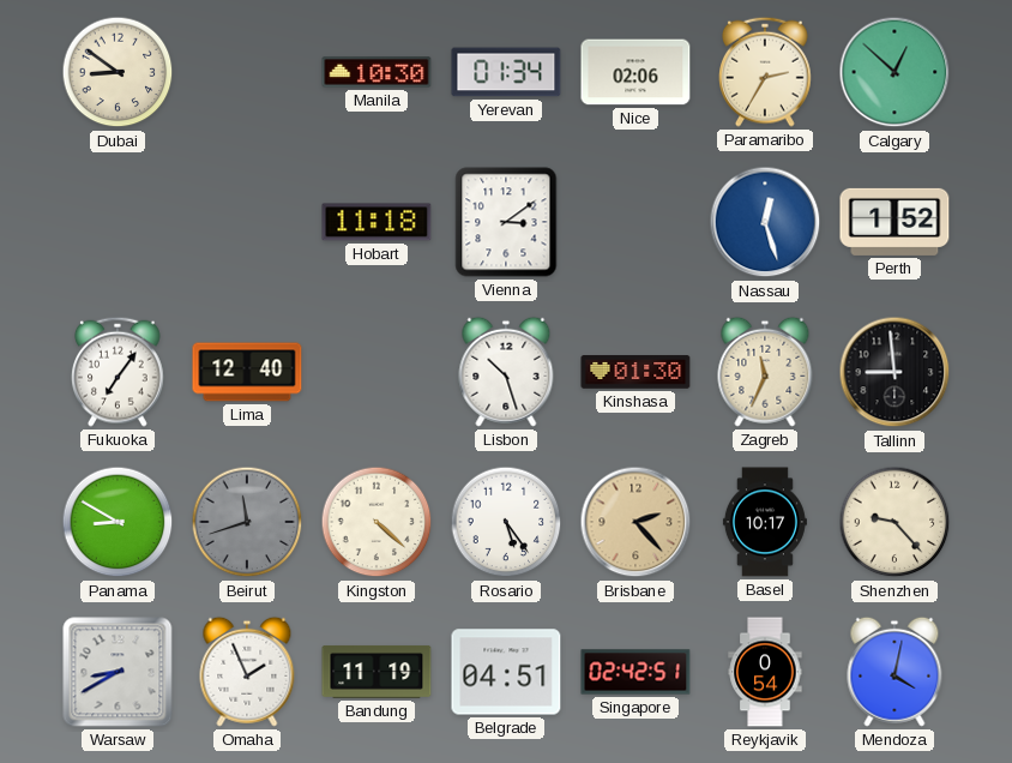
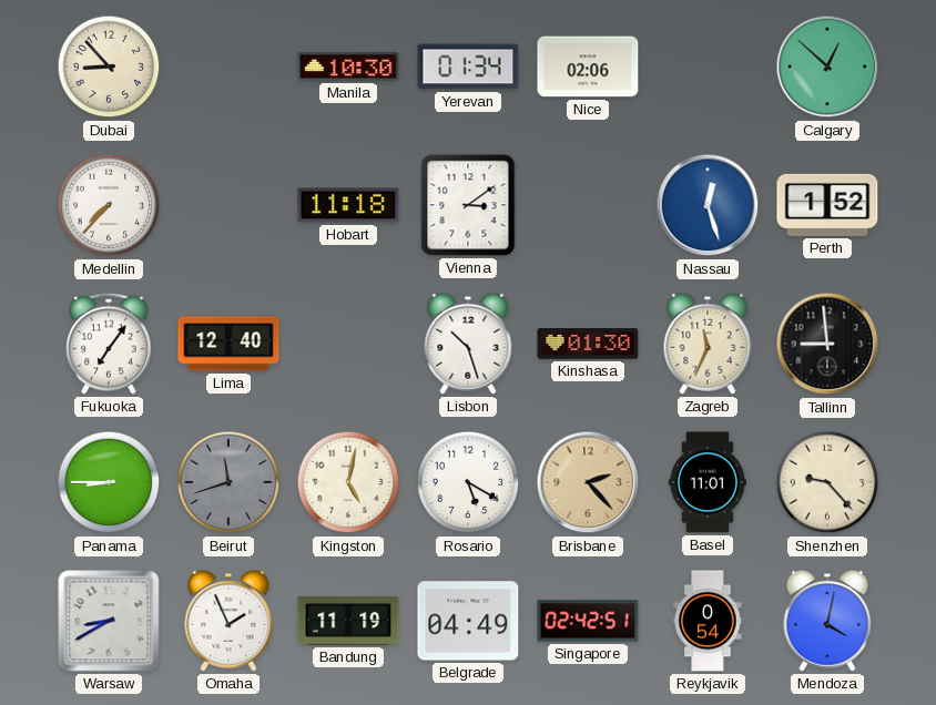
Dubai: 8:51 -> 8:53 (109, 67)
Paramaribo: 2:35 -> none (766, 72)
Medellin: none -> 7:37 (109, 205)
Panama: 8:50 -> 8:45 (109, 482)
Kingston: 4:22 -> 5:02 (348, 482)
Rosario: 5:24 -> 5:20 (468, 482)
Basel: 10:17 -> 11:01 (708, 482)
Belgrade: 04:51 -> 04:49 (468, 621)
